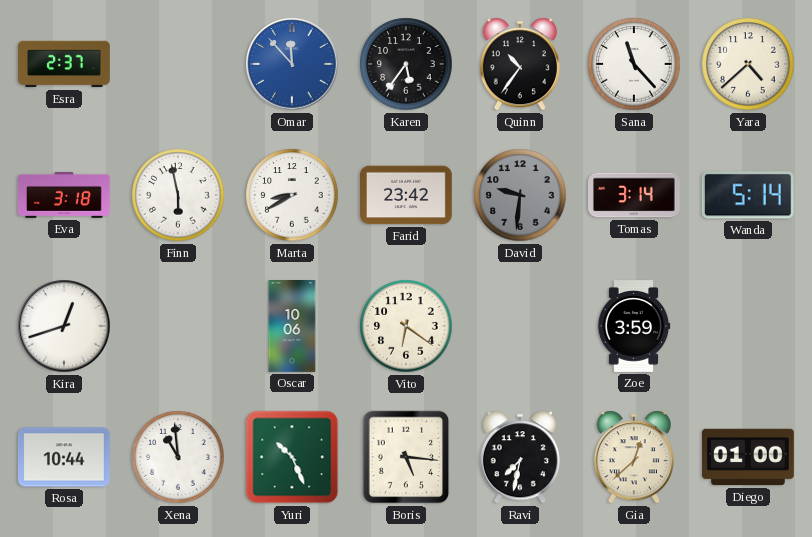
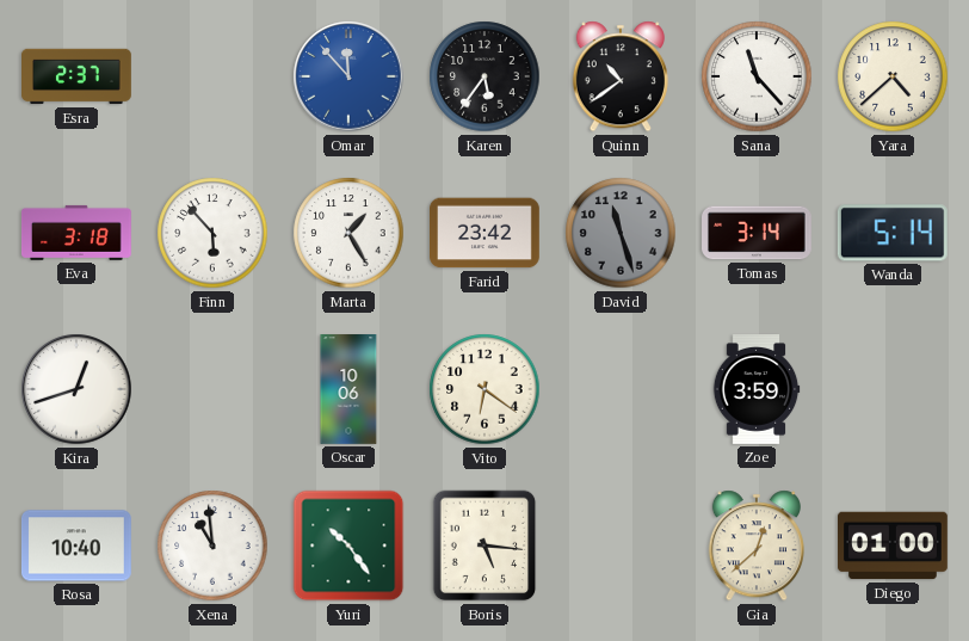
Quinn: 10:36 -> 10:39 (621, 76)
Finn: 5:58 -> 5:53 (212, 233)
Marta: 8:40 -> 1:25 (348, 233)
David: 9:31 -> 11:27 (621, 233)
Rosa: 10:44 -> 10:40 (76, 546)
Yuri: 10:26 -> 10:24 (348, 546)
Ravi: 7:32 -> none (520, 457)
